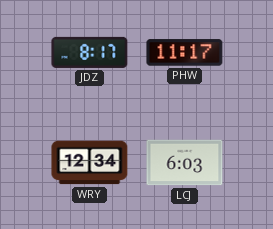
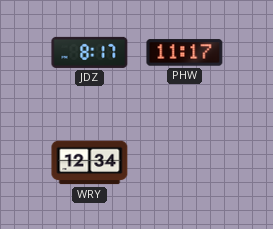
LCJ: 6:03 -> none (185, 163)
